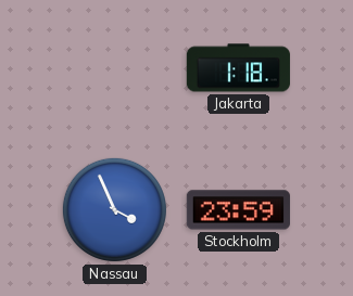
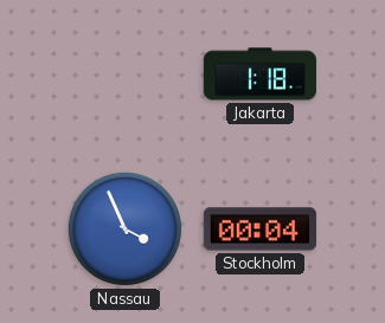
Stockholm: 23:59 -> 00:04 (259, 230)
